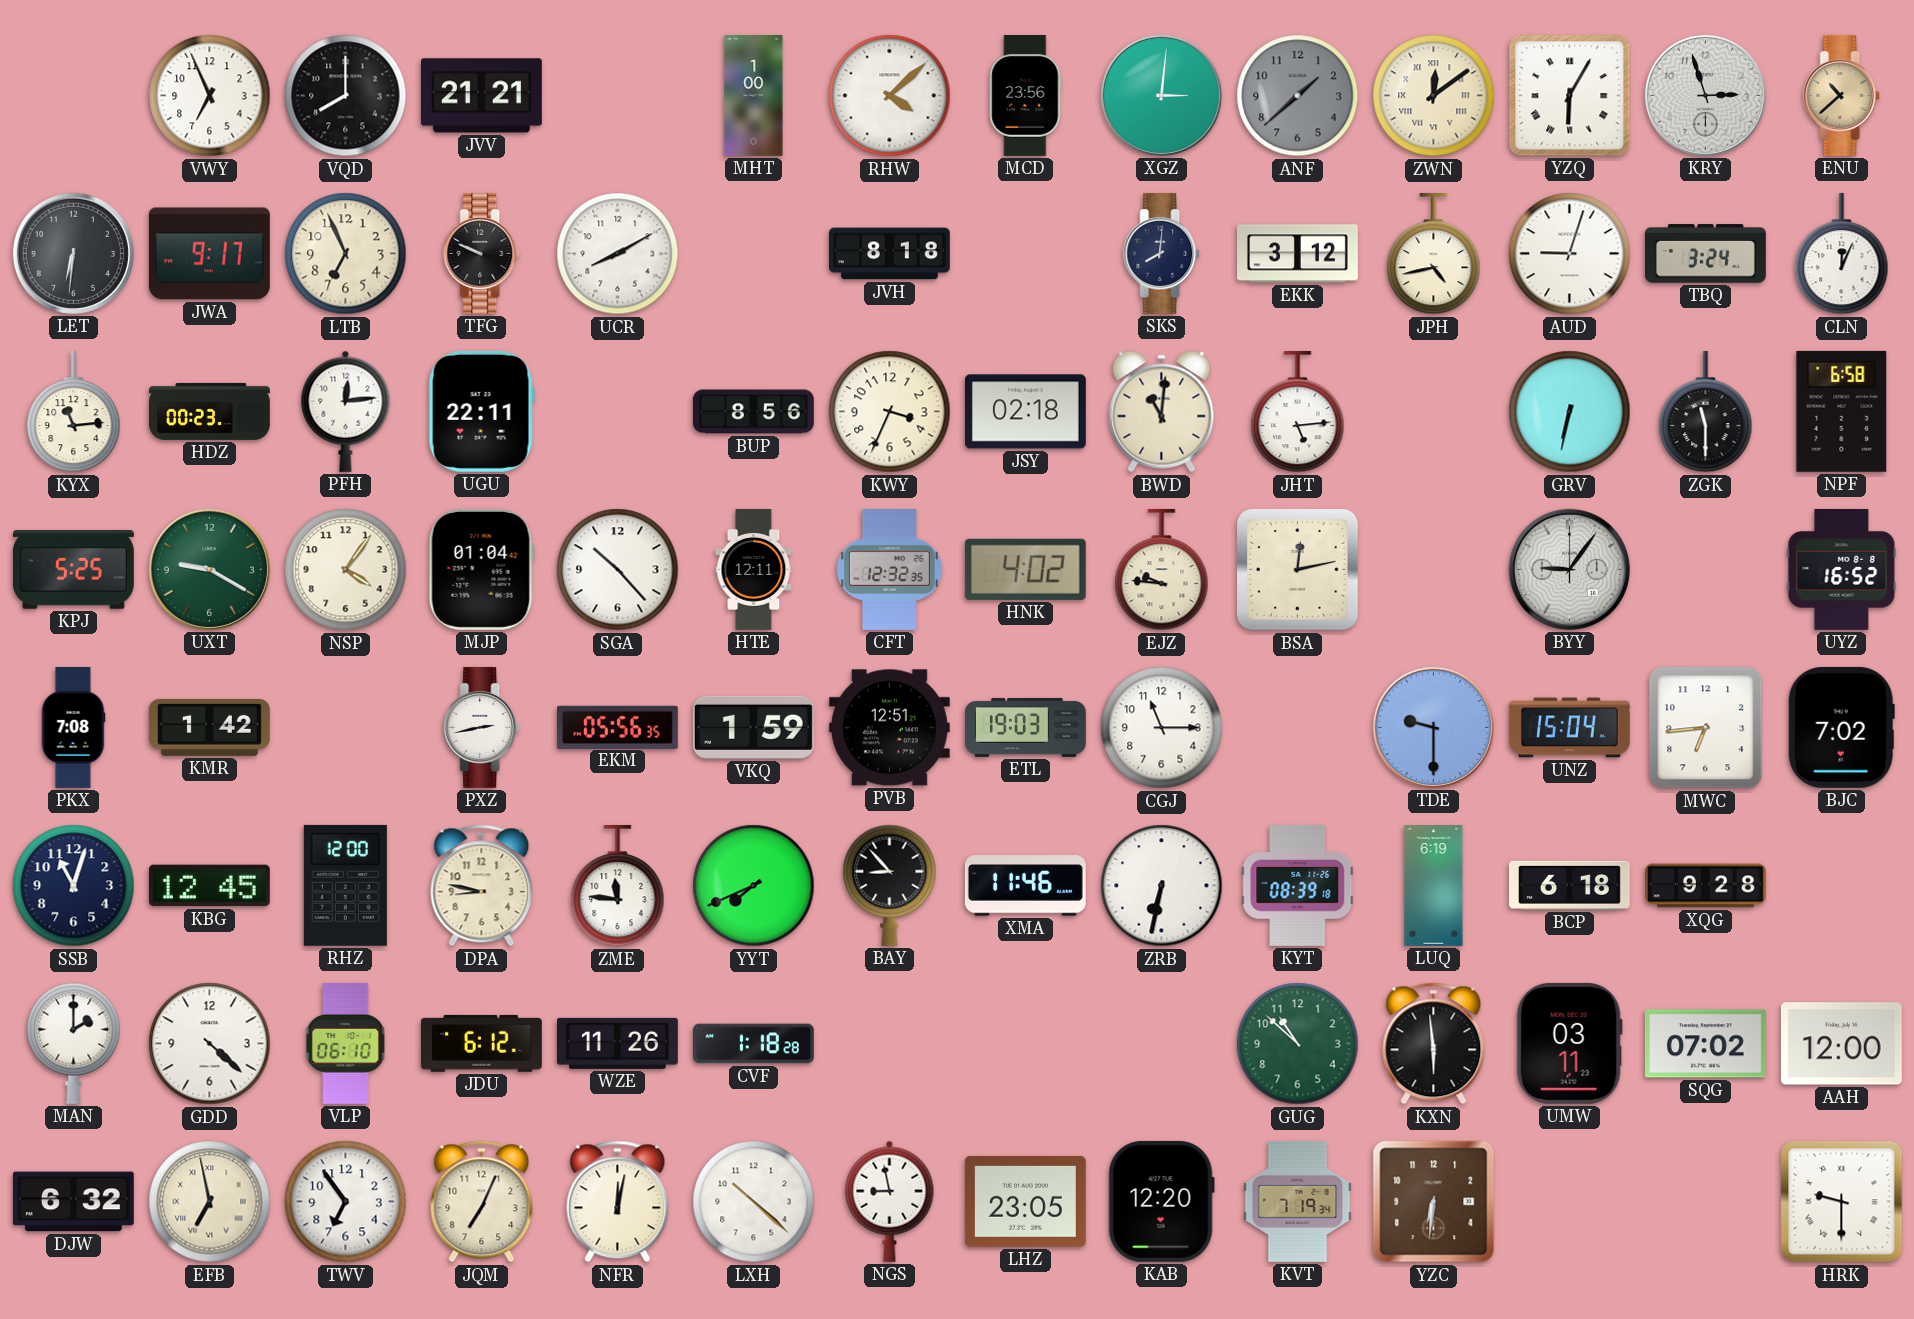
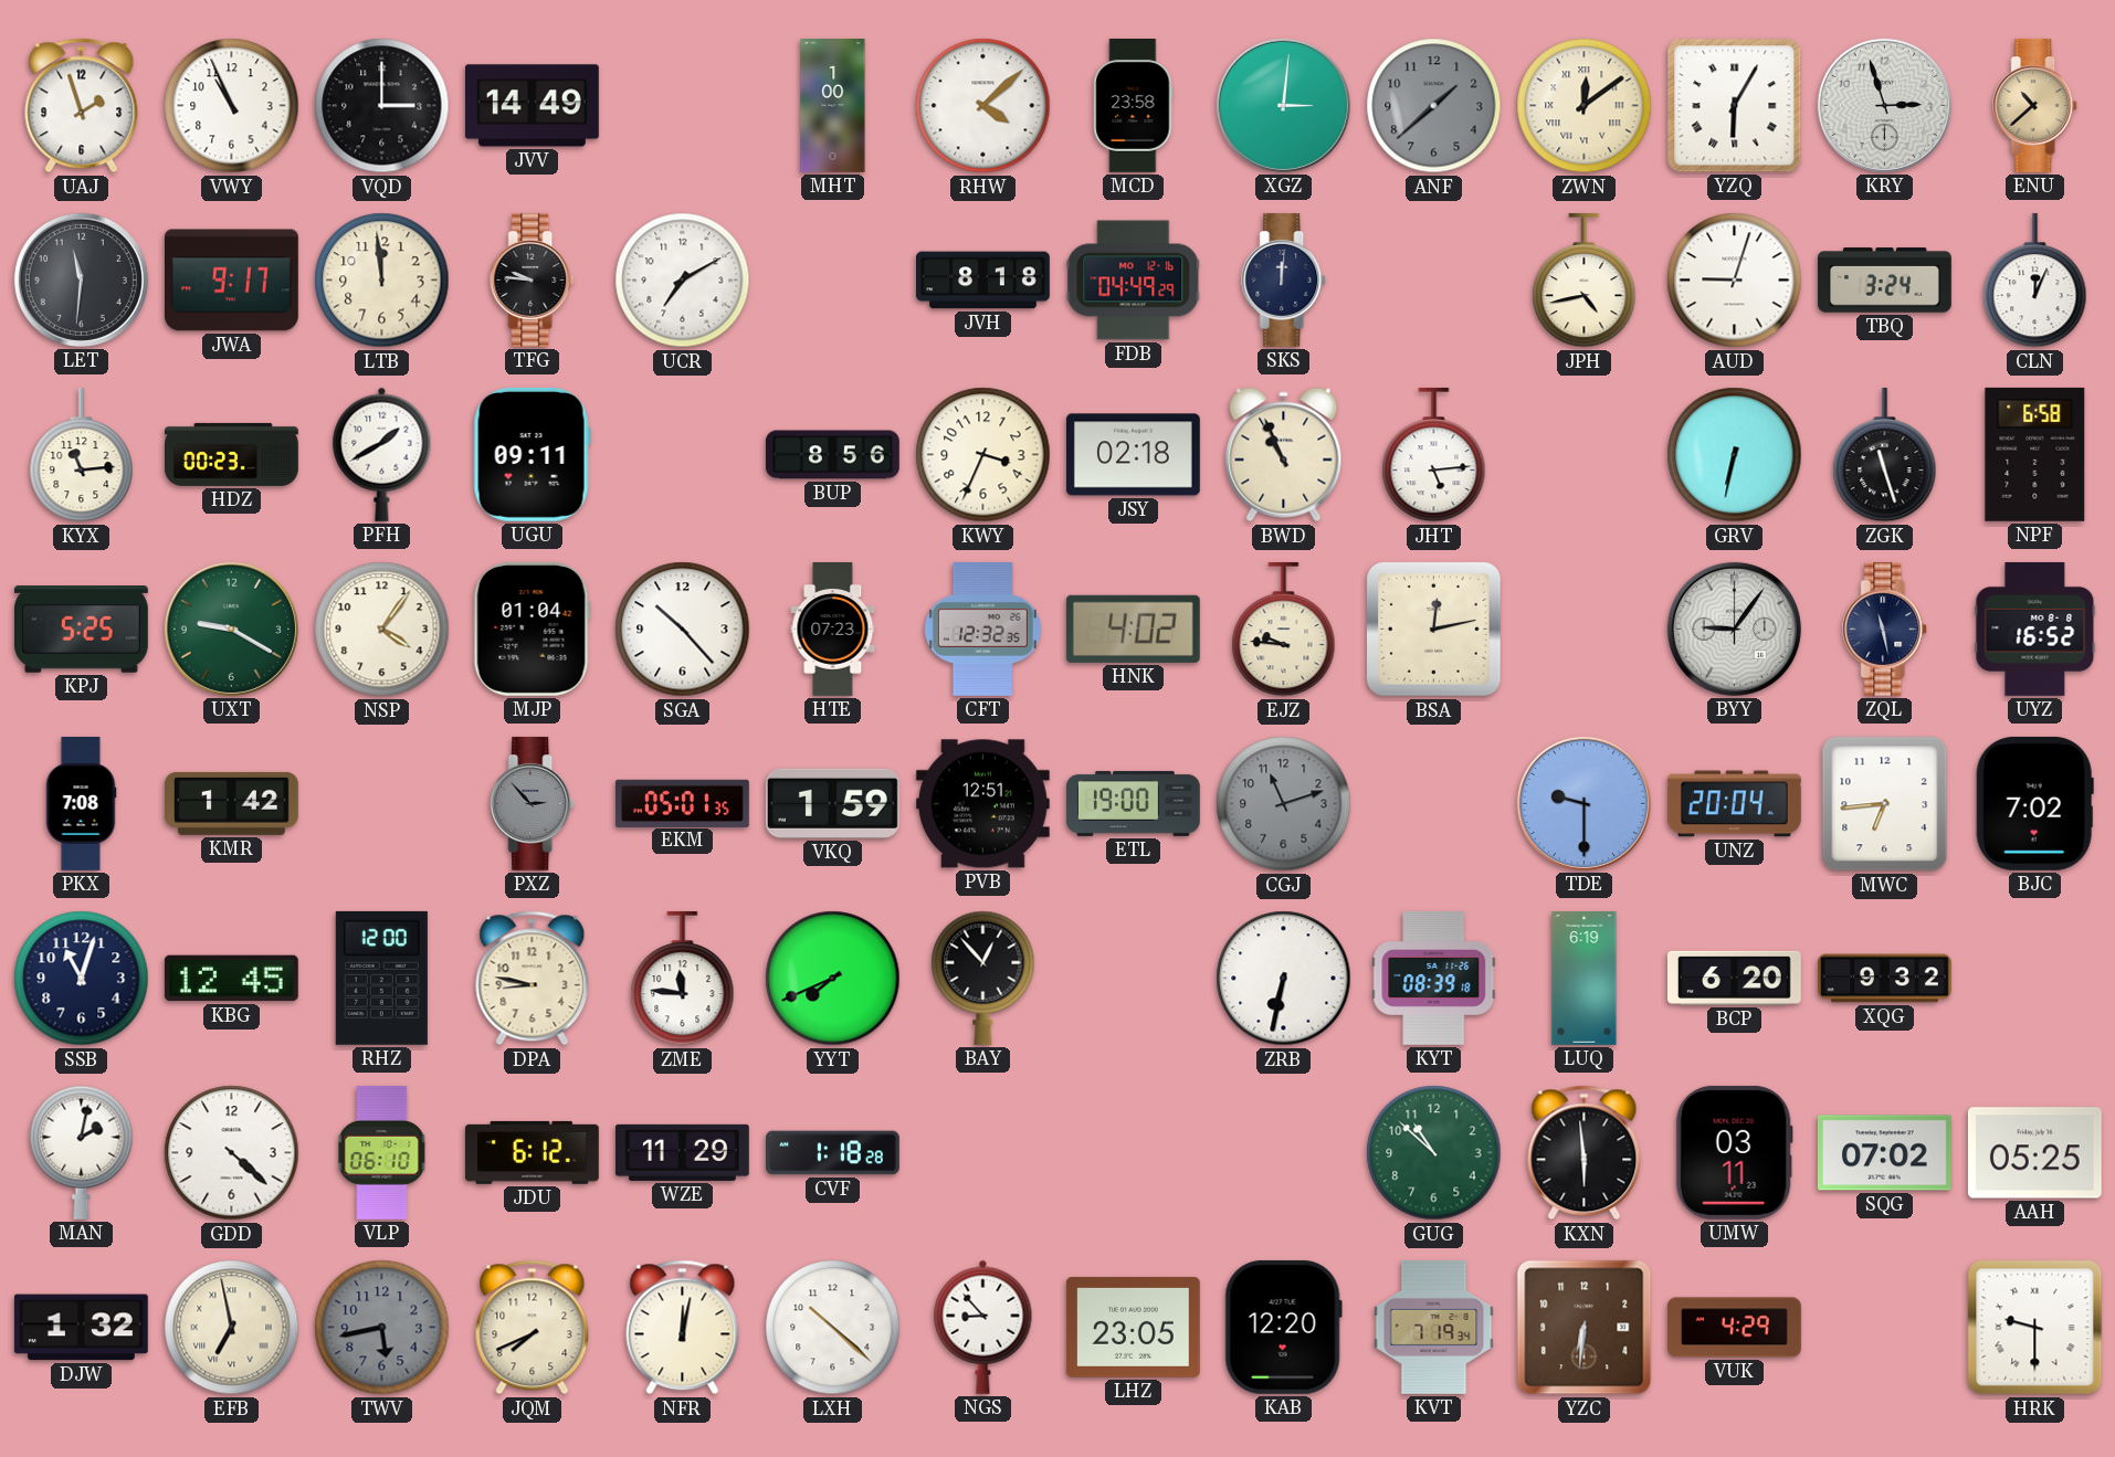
UAJ: none -> 1:57 (82, 106)
VWY: 6:56 -> 10:56 (232, 106)
VQD: 8:00 -> 3:00 (382, 106)
JVV: 21:21 -> 14:49 (532, 106)
MCD: 23:56 -> 23:58 (1134, 106)
LET: 6:31 -> 11:31 (81, 279)
LTB: 6:56 -> 11:59 (382, 281)
TFG: 9:49 -> 9:46 (533, 279)
UCR: 8:10 -> 7:10 (683, 281)
FDB: none -> 04:49 (1134, 281)
SKS: 8:01 -> 12:01 (1284, 279)
EKK: 3:12 -> none (1298, 254)
PFH: 12:14 -> 1:40 (382, 454)
UGU: 22:11 -> 09:11 (532, 454)
BWD: 11:01 -> 10:56 (1284, 455)
ZGK: 11:30 -> 11:27 (1885, 455)
HTE: 12:11 -> 07:23 (833, 630)
ZQL: none -> 11:28 (1885, 629)
PXZ: 2:43 -> 2:53 (533, 803)
PXZ dial: white -> grey (533, 803)
EKM: 05:56 -> 05:01 (683, 803)
ETL: 19:03 -> 19:00 (1133, 803)
CGJ: 11:15 -> 11:12 (1284, 804)
CGJ dial: white -> grey (1284, 804)
UNZ: 15:04 -> 20:04 (1734, 804)
BAY: 8:53 -> 12:53 (983, 978)
XMA: 11:46 -> none (1025, 886)
BCP: 6:18 -> 6:20 (1734, 978)
XQG: 9:28 -> 9:32 (1885, 979)
MAN: 2:00 -> 2:02 (82, 1152)
WZE: 11:26 -> 11:29 (682, 1152)
AAH: 12:00 -> 05:25 (2034, 1153)
DJW: 6:32 -> 1:32 (81, 1328)
TWV: 6:54 -> 5:43 (382, 1328)
TWV dial: white -> grey (382, 1328)
JQM: 7:04 -> 7:41 (533, 1328)
NGS: 8:58 -> 8:53 (983, 1327)
VUK: none -> 4:29 (1735, 1328)
